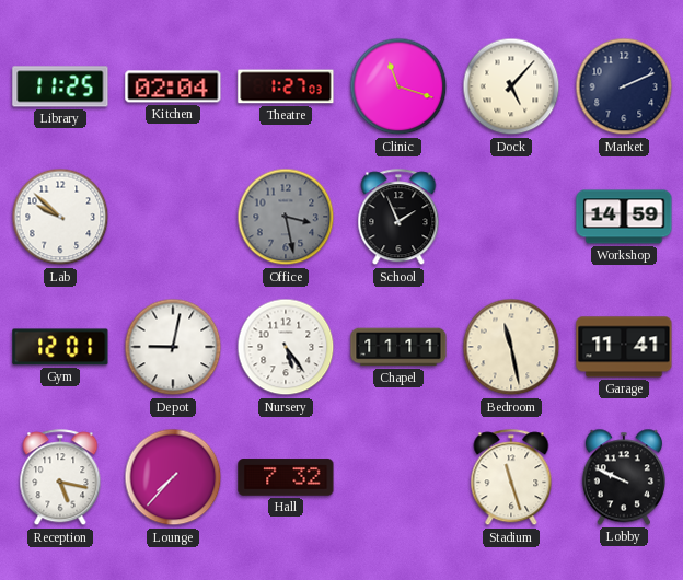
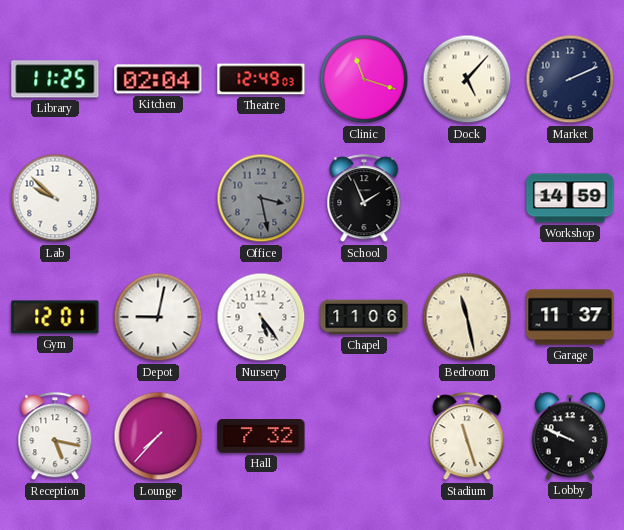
Theatre: 1:27 -> 12:49 (261, 79)
Chapel: 11:11 -> 11:06 (364, 317)
Garage: 11:41 -> 11:37 (570, 317)
